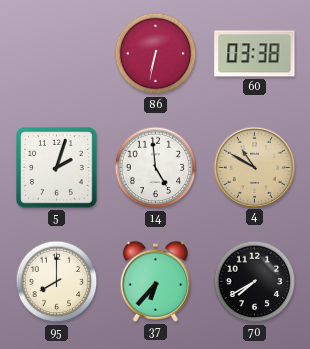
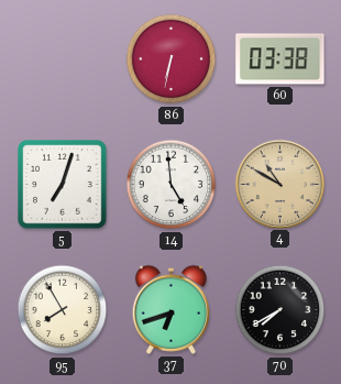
5: 2:03 -> 7:03 (63, 185)
95: 8:00 -> 7:55 (63, 310)
37: 6:37 -> 6:42 (170, 309)
